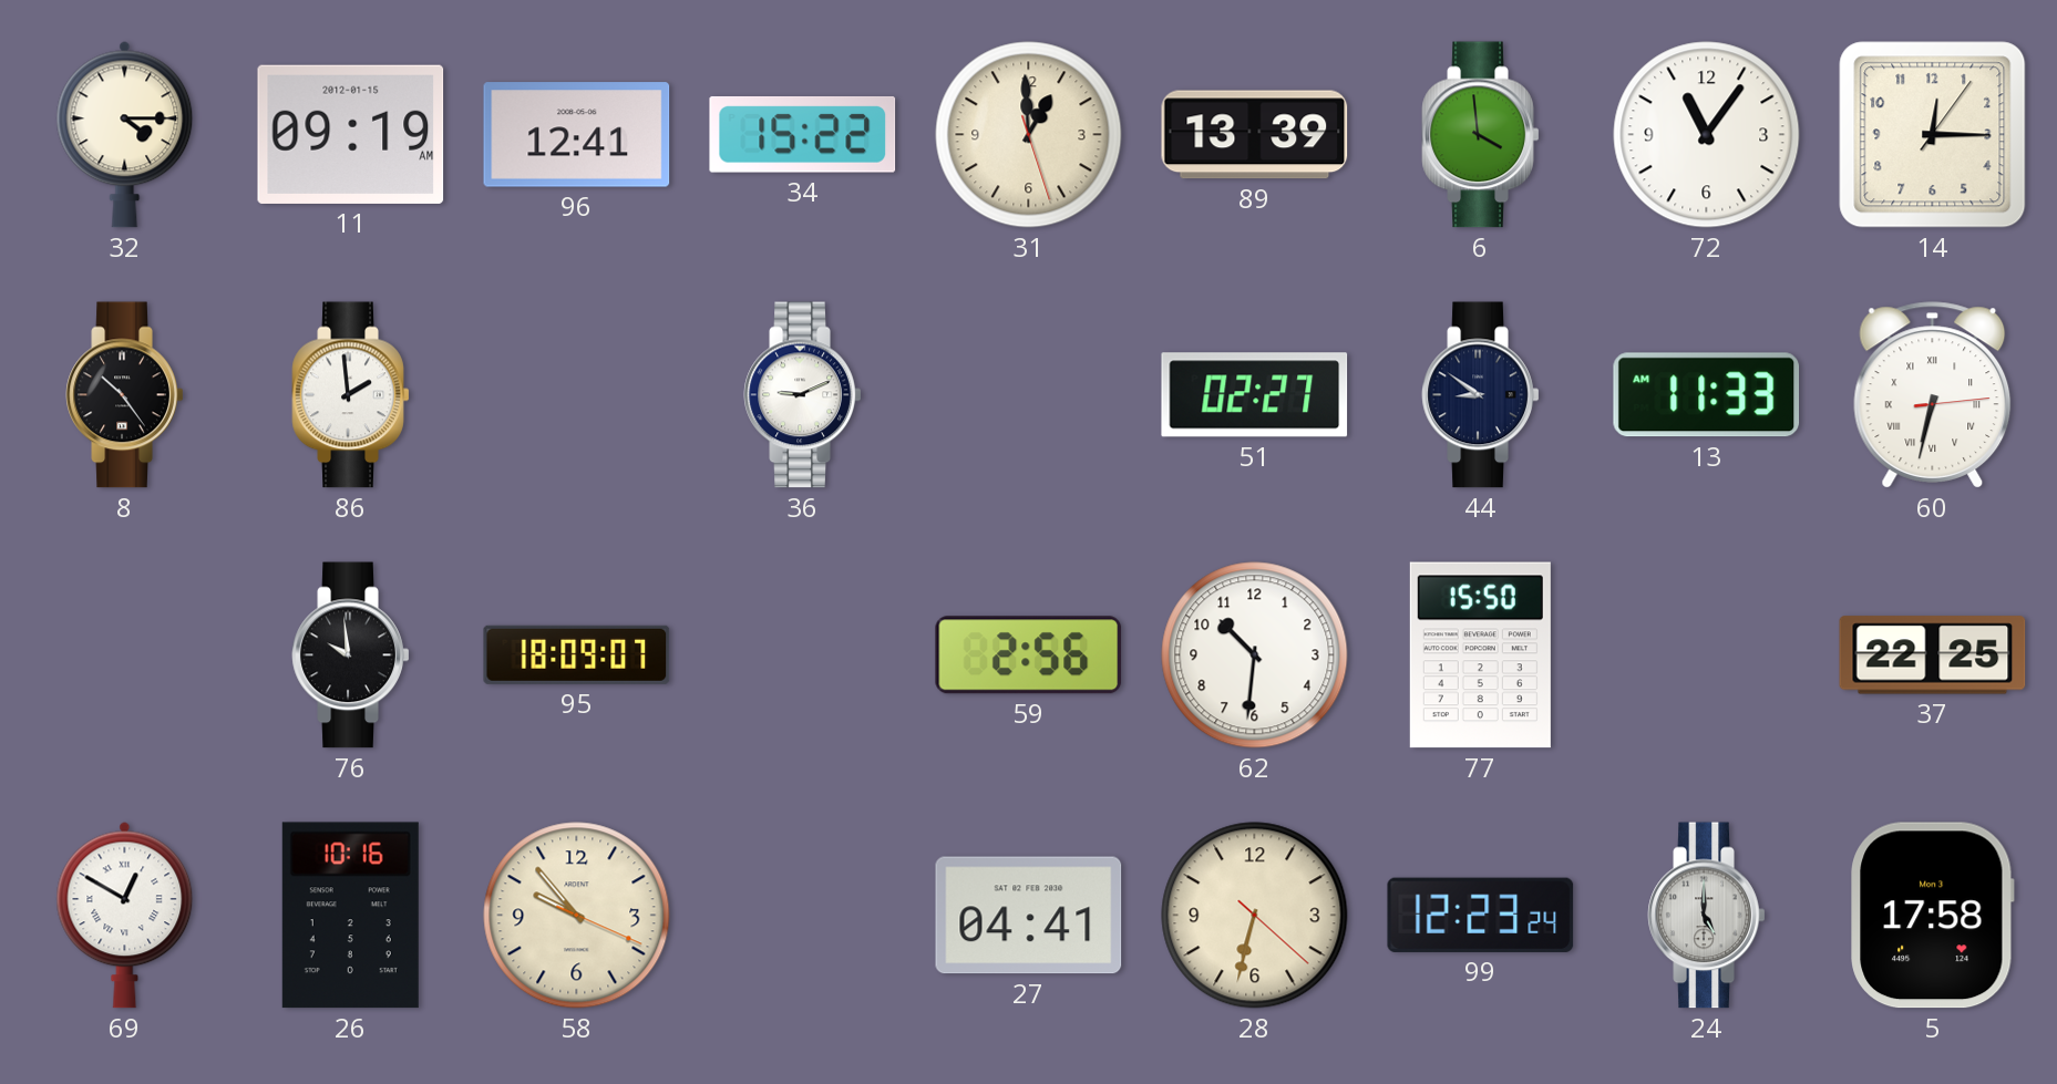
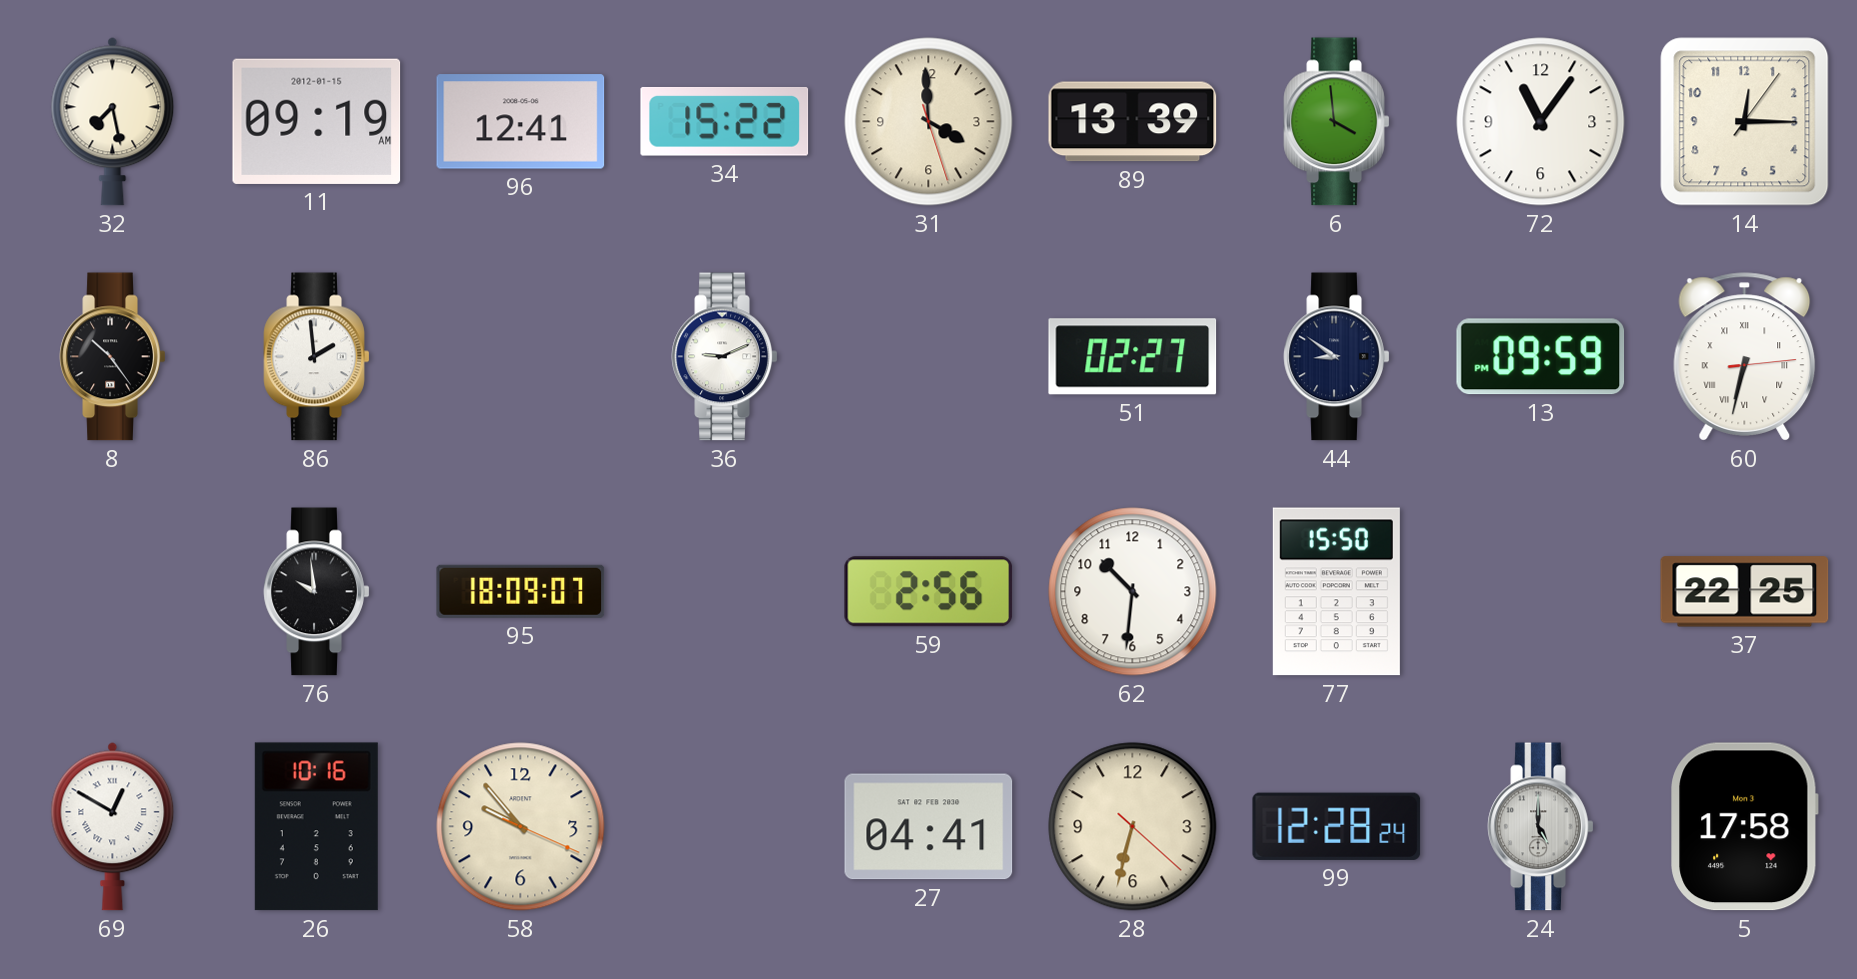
32: 4:15 -> 7:28 (113, 121)
31: 12:59 -> 3:59 (929, 122)
13: 11:33 -> 09:59 (1541, 357)
99: 12:23 -> 12:28 (1337, 826)
